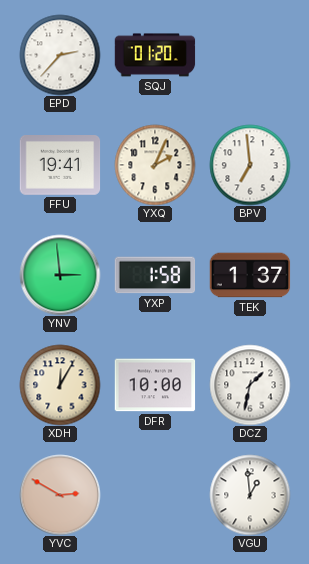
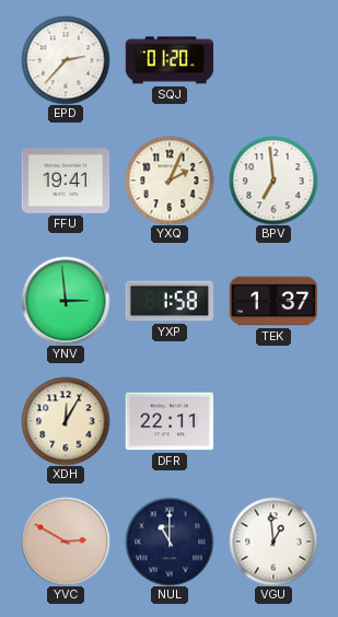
DFR: 10:00 -> 22:11 (170, 421)
DCZ: 1:32 -> none (250, 385)
NUL: none -> 11:00 (170, 542)
